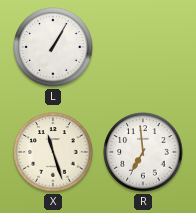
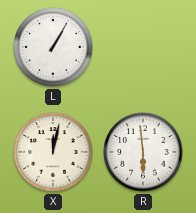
X: 11:27 -> 12:02 (53, 152)
R: 6:59 -> 5:59 (143, 152)
